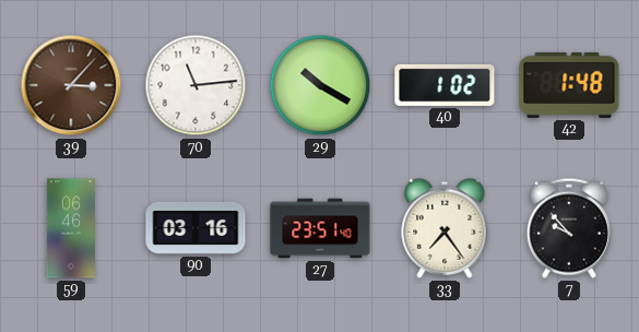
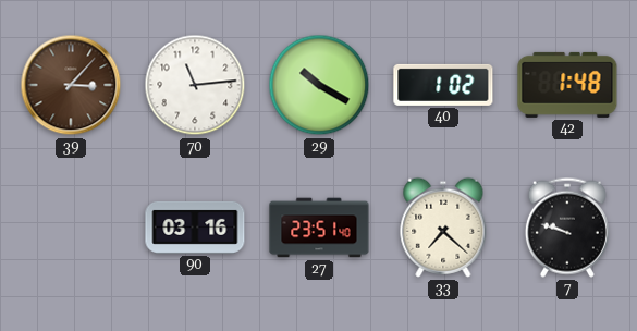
59: 06:46 -> none (71, 228)
33: 7:24 -> 7:22 (443, 228)
7: 9:53 -> 9:48 (567, 228)
